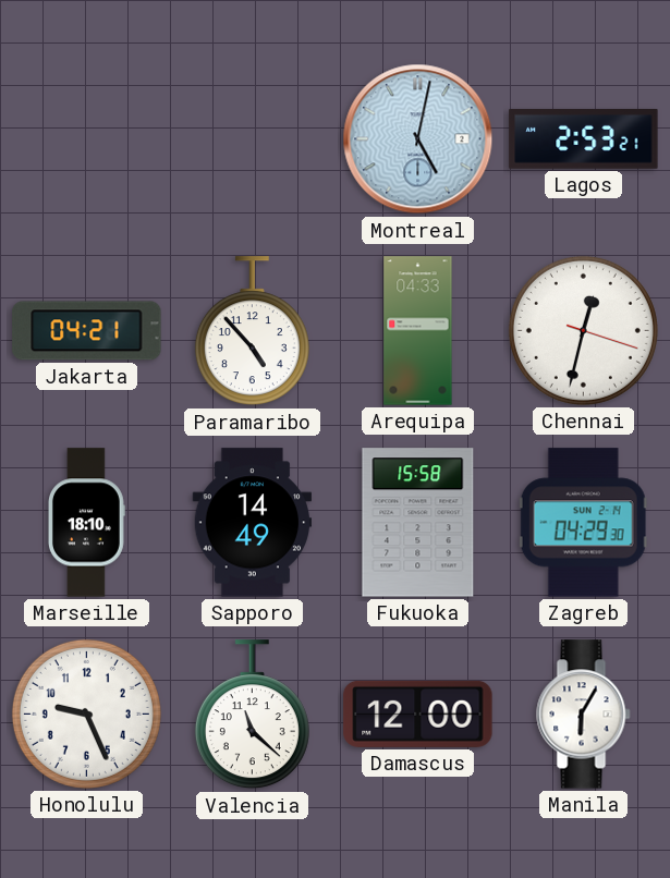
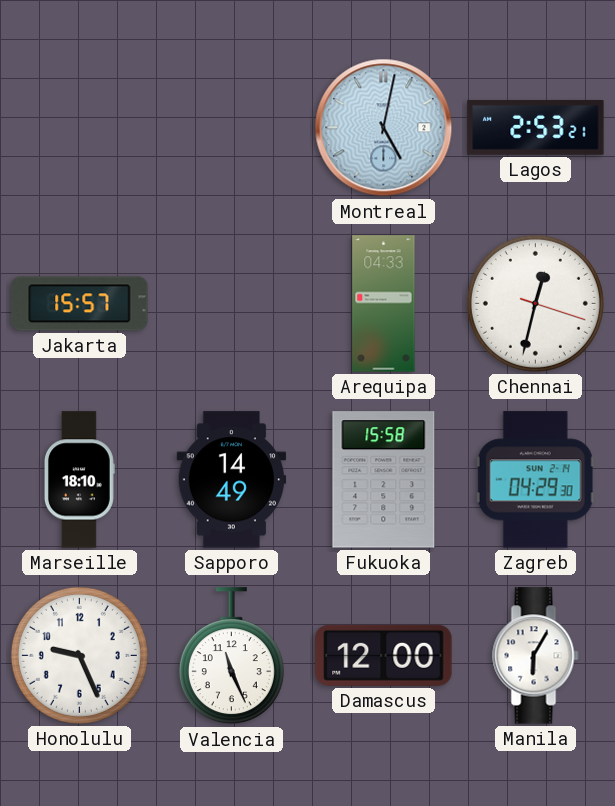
Jakarta: 04:21 -> 15:57 (80, 304)
Paramaribo: 4:53 -> none (252, 331)
Valencia: 11:22 -> 11:26 (231, 656)
